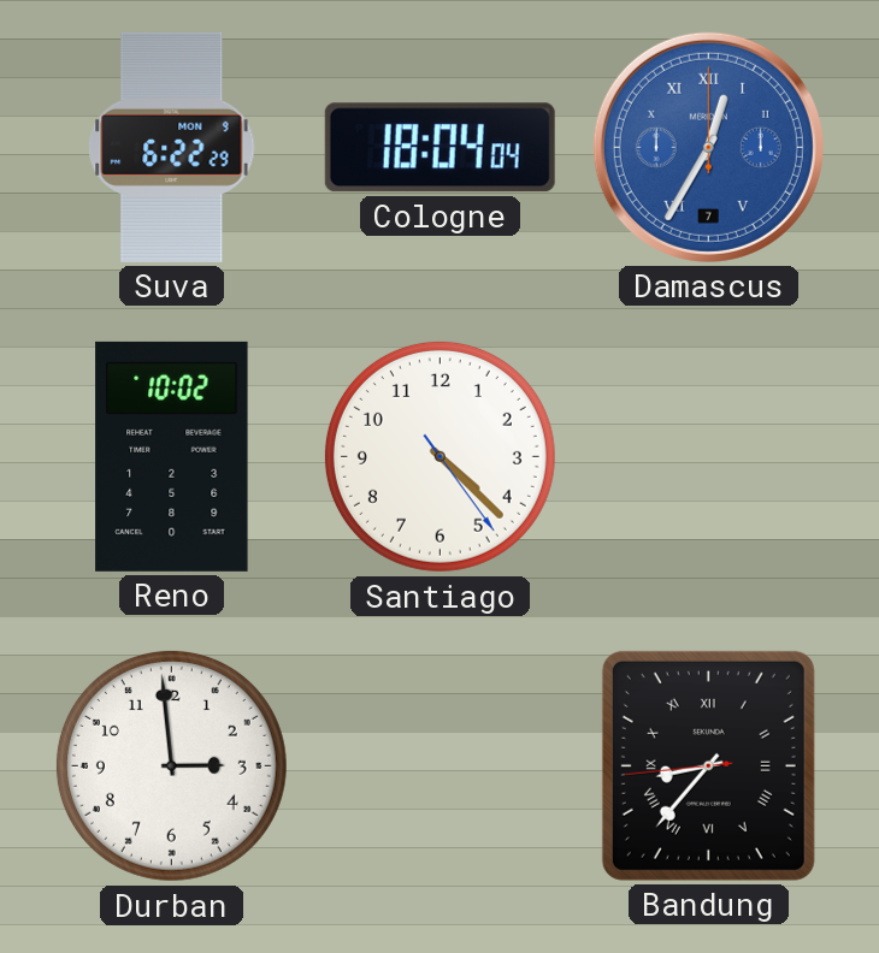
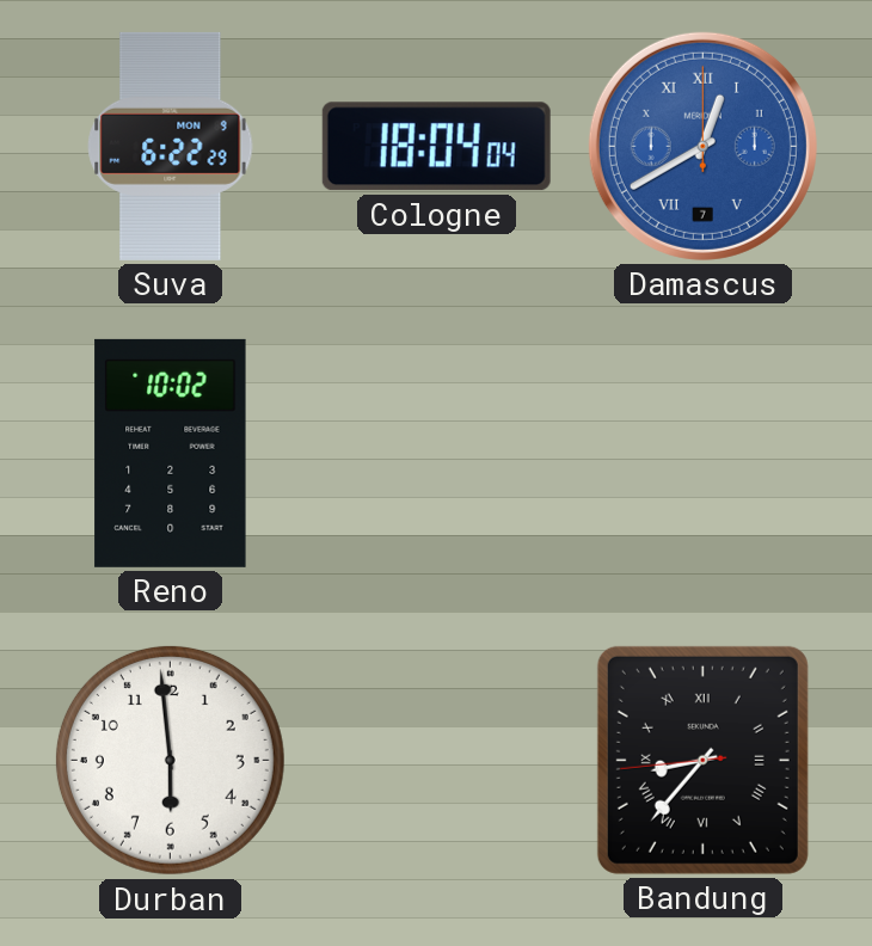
Damascus: 12:35 -> 12:40 (702, 146)
Santiago: 4:22 -> none (440, 456)
Durban: 2:59 -> 5:59 (170, 760)
